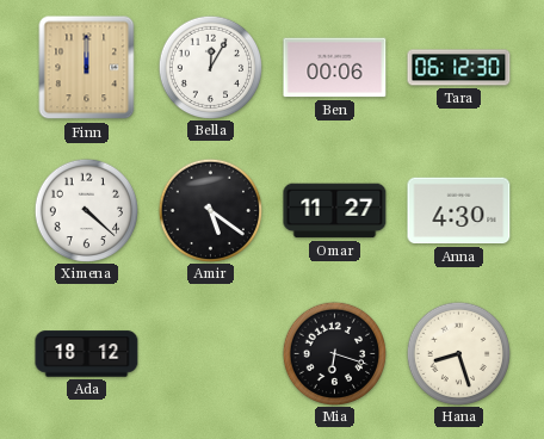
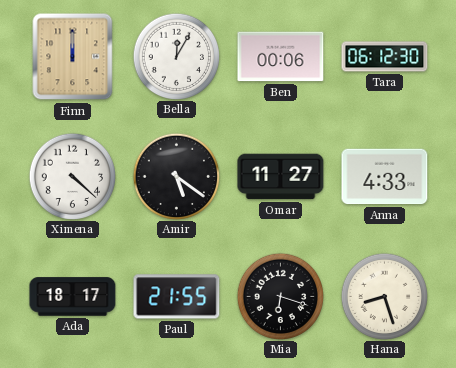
Anna: 4:30 -> 4:33 (385, 177)
Ada: 18:12 -> 18:17 (73, 297)
Paul: none -> 21:55 (177, 297)
